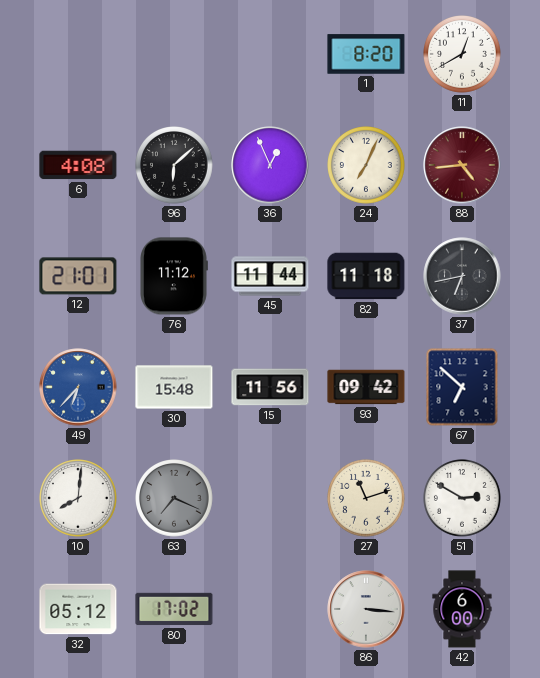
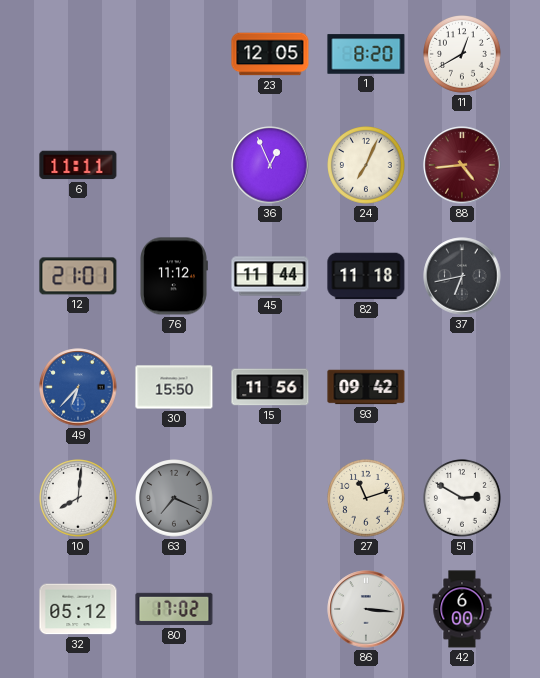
23: none -> 12:05 (270, 54)
6: 4:08 -> 11:11 (78, 165)
96: 6:08 -> none (175, 166)
30: 15:48 -> 15:50 (174, 387)
67: 6:52 -> none (462, 387)
